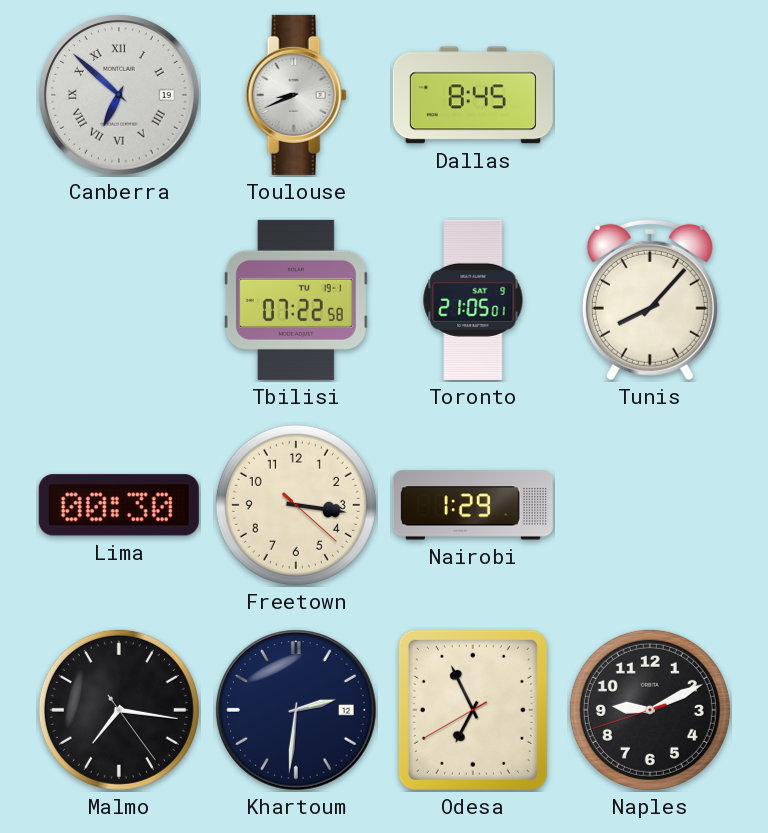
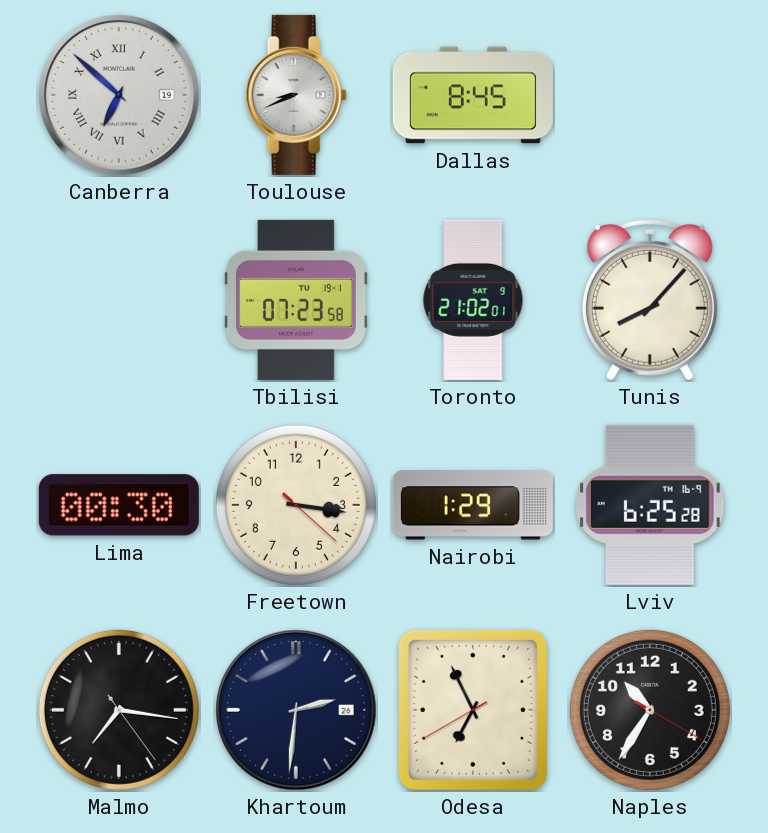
Tbilisi: 07:22 -> 07:23 (296, 300)
Toronto: 21:05 -> 21:02 (473, 300)
Lviv: none -> 6:25 (650, 505)
Khartoum date: 12 -> 26 (296, 710)
Naples: 9:10 -> 10:35 (650, 710)
